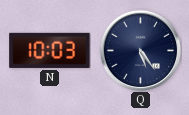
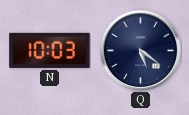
Q: 5:24 -> 5:21 (140, 50)
